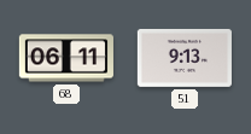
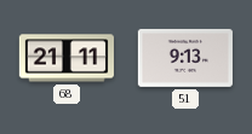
68: 06:11 -> 21:11 (67, 58)
